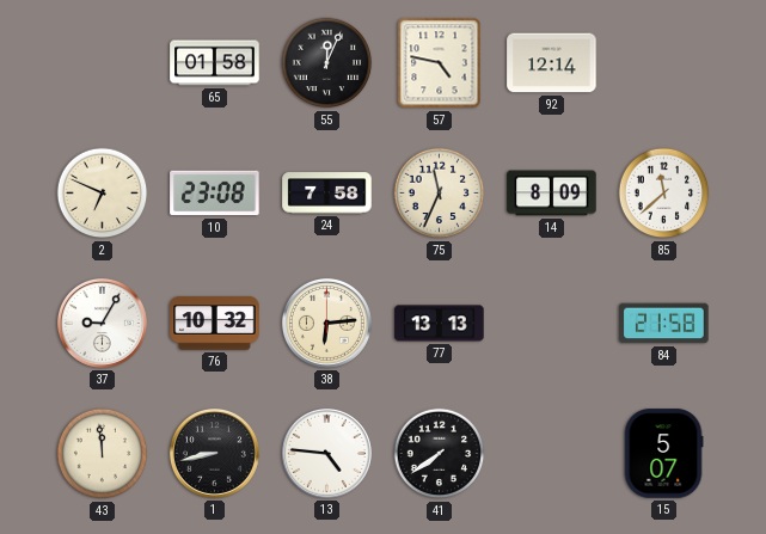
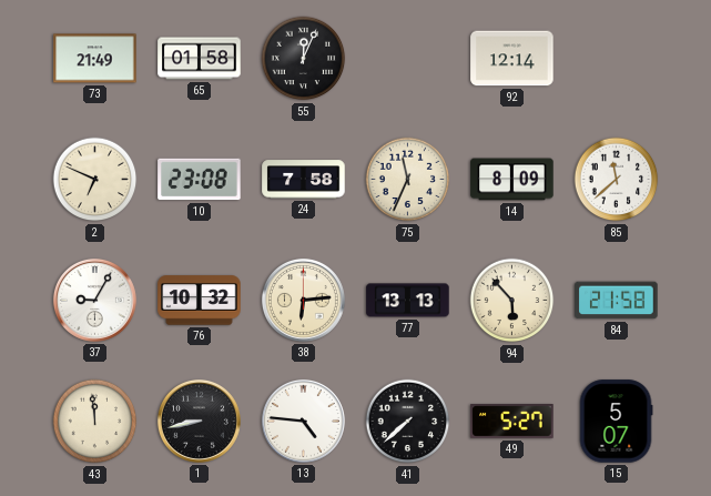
73: none -> 21:49 (95, 59)
57: 4:47 -> none (440, 63)
94: none -> 5:53 (512, 301)
41: 7:39 -> 7:38 (408, 422)
49: none -> 5:27 (512, 422)
